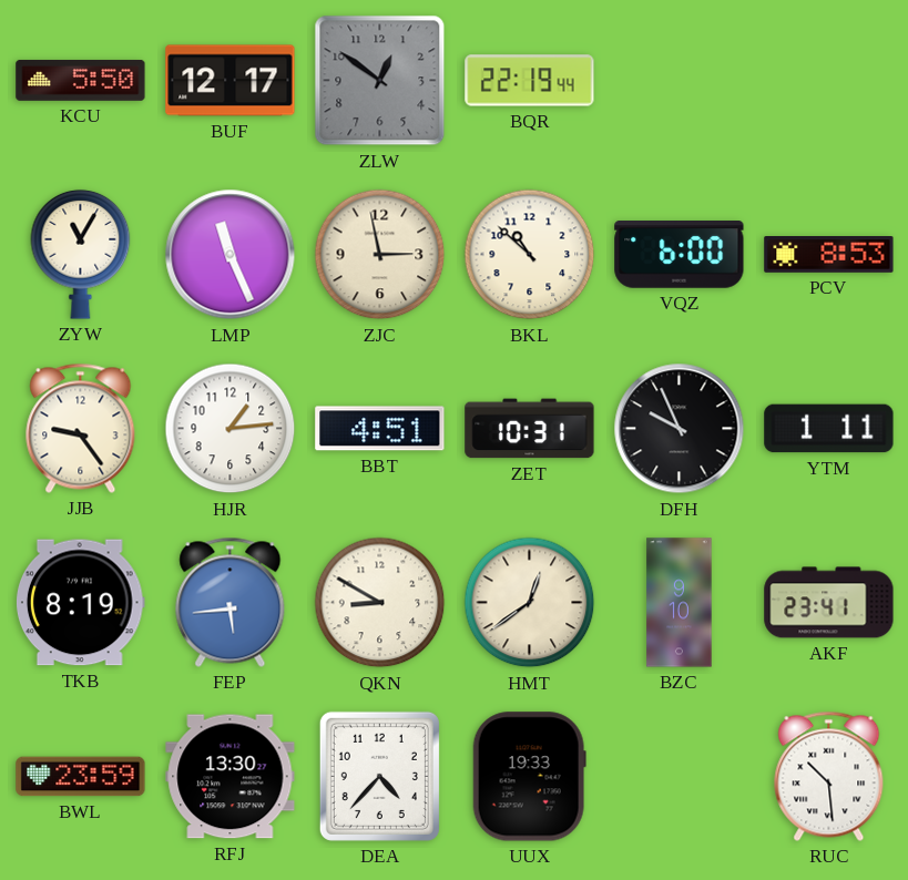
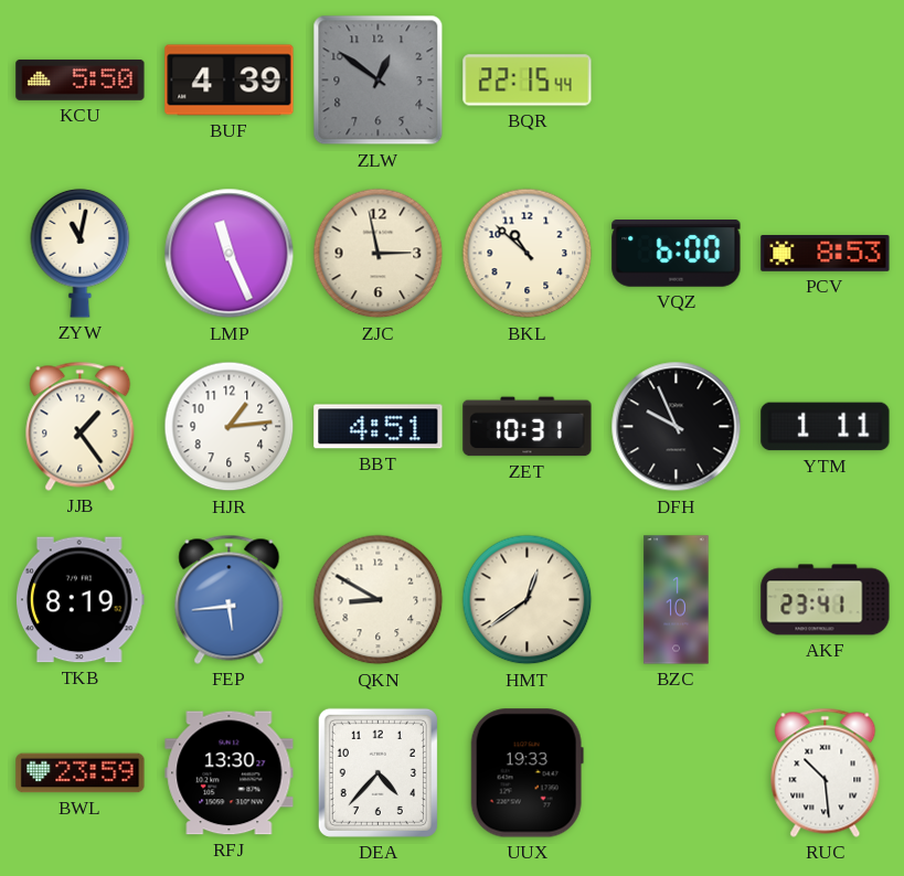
BUF: 12:17 -> 4:39 (230, 81)
BQR: 22:19 -> 22:15 (528, 81)
ZYW: 11:05 -> 11:02 (81, 253)
JJB: 9:24 -> 1:24 (81, 426)
BZC: 9:10 -> 1:10 (677, 600)
